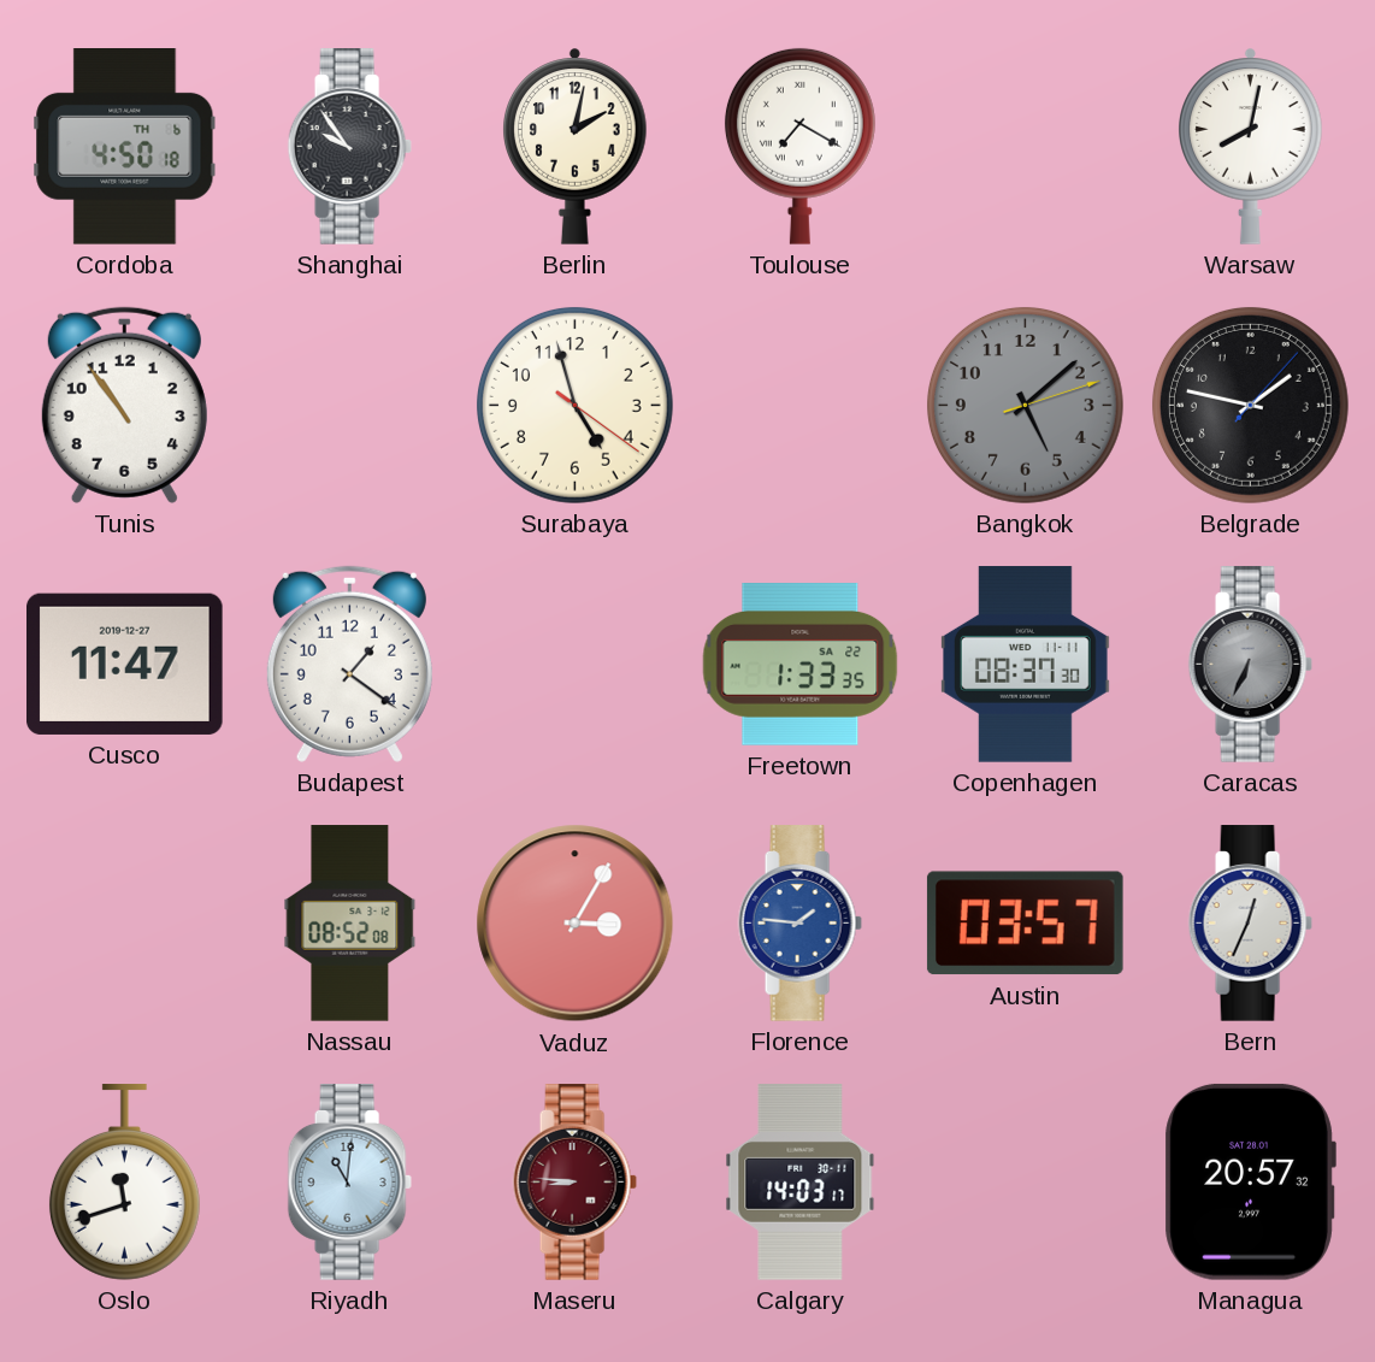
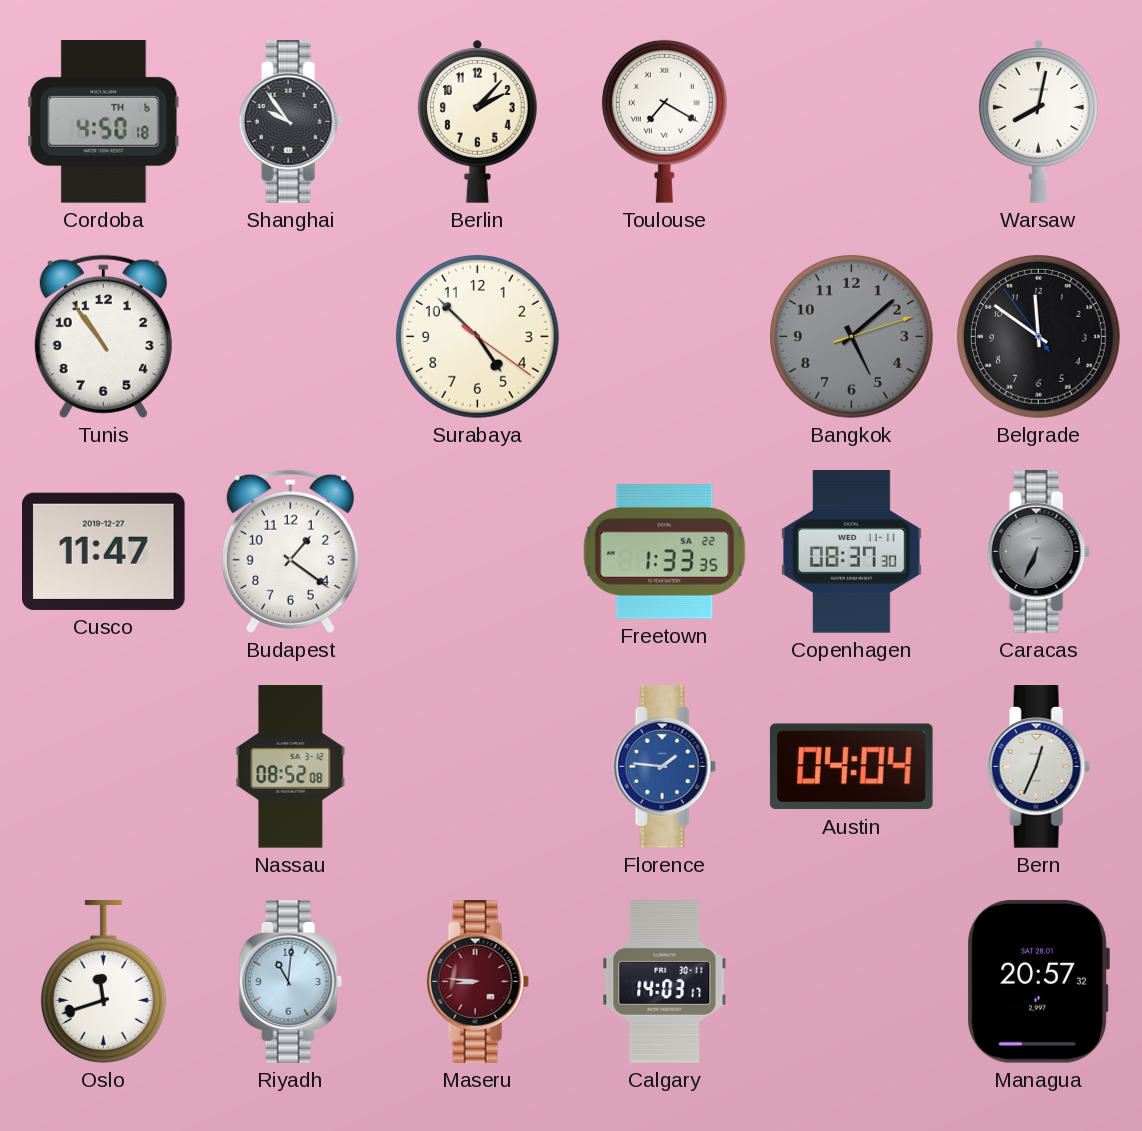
Berlin: 2:02 -> 2:07 (478, 121)
Surabaya: 4:57 -> 4:52 (477, 336)
Belgrade: 1:47 -> 11:50 (1038, 336)
Vaduz: 3:05 -> none (576, 924)
Austin: 03:57 -> 04:04 (851, 767)
